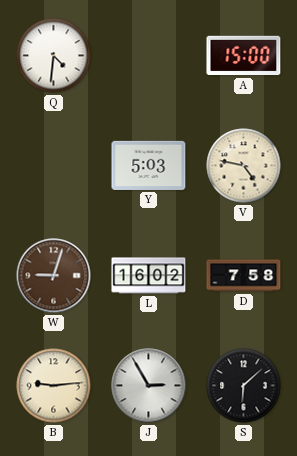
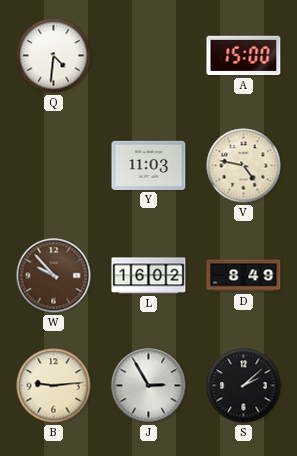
Y: 5:03 -> 11:03 (149, 165)
W: 9:03 -> 9:53 (54, 276)
D: 7:58 -> 8:49 (244, 276)
S: 6:08 -> 2:08 (244, 386)
